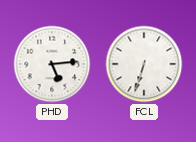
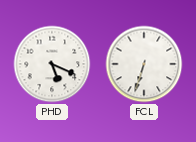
PHD: 5:14 -> 5:19 (52, 64)
